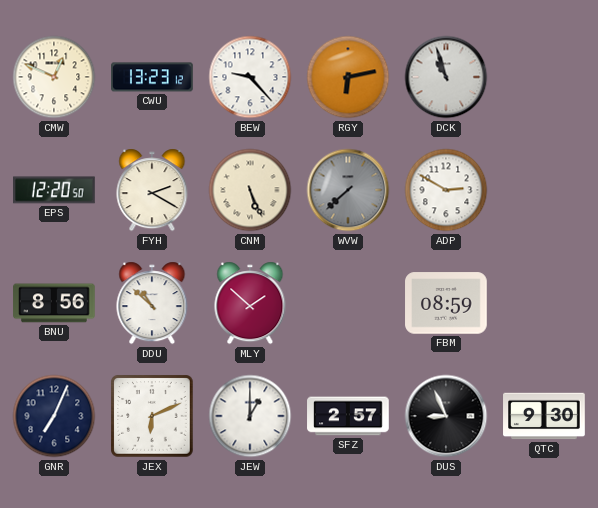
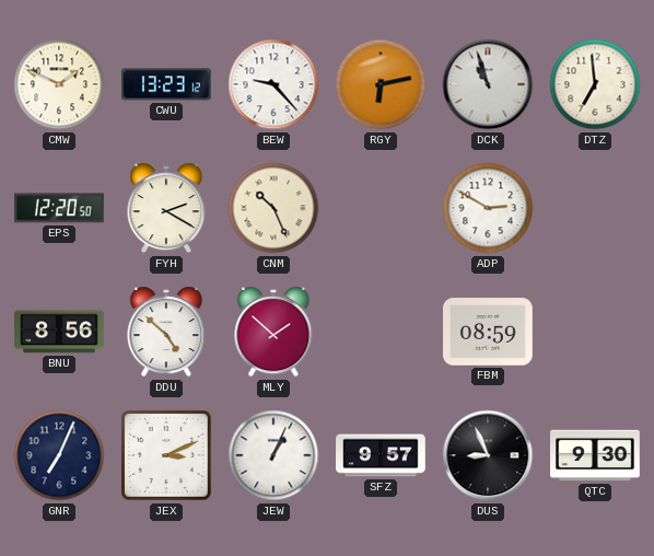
CMW: 12:49 -> 1:49 (59, 84)
DTZ: none -> 6:59 (595, 84)
CNM: 5:26 -> 10:26 (273, 208)
WVW: 7:38 -> none (348, 190)
DDU: 10:52 -> 4:52 (166, 332)
JEX: 6:11 -> 3:11 (166, 455)
JEW: 1:00 -> 1:04 (273, 455)
SFZ: 2:57 -> 9:57 (381, 455)
